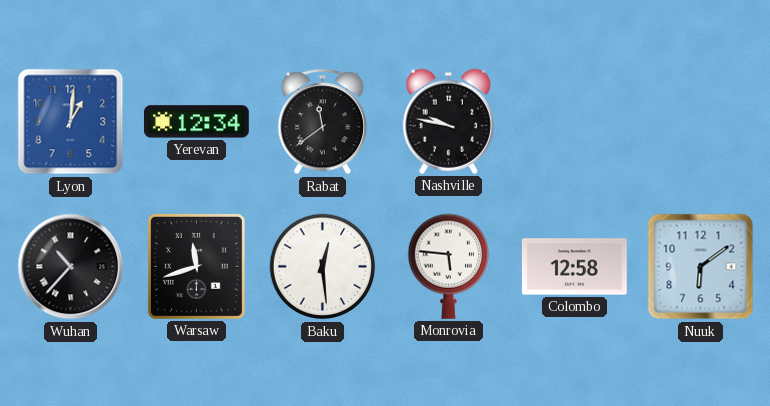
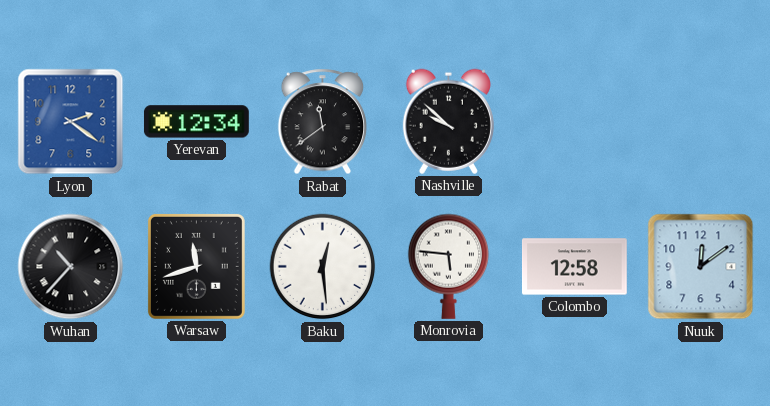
Lyon: 1:01 -> 2:21 (71, 122)
Nashville: 9:47 -> 9:52 (448, 121)
Nuuk: 6:09 -> 12:09 (701, 267)
